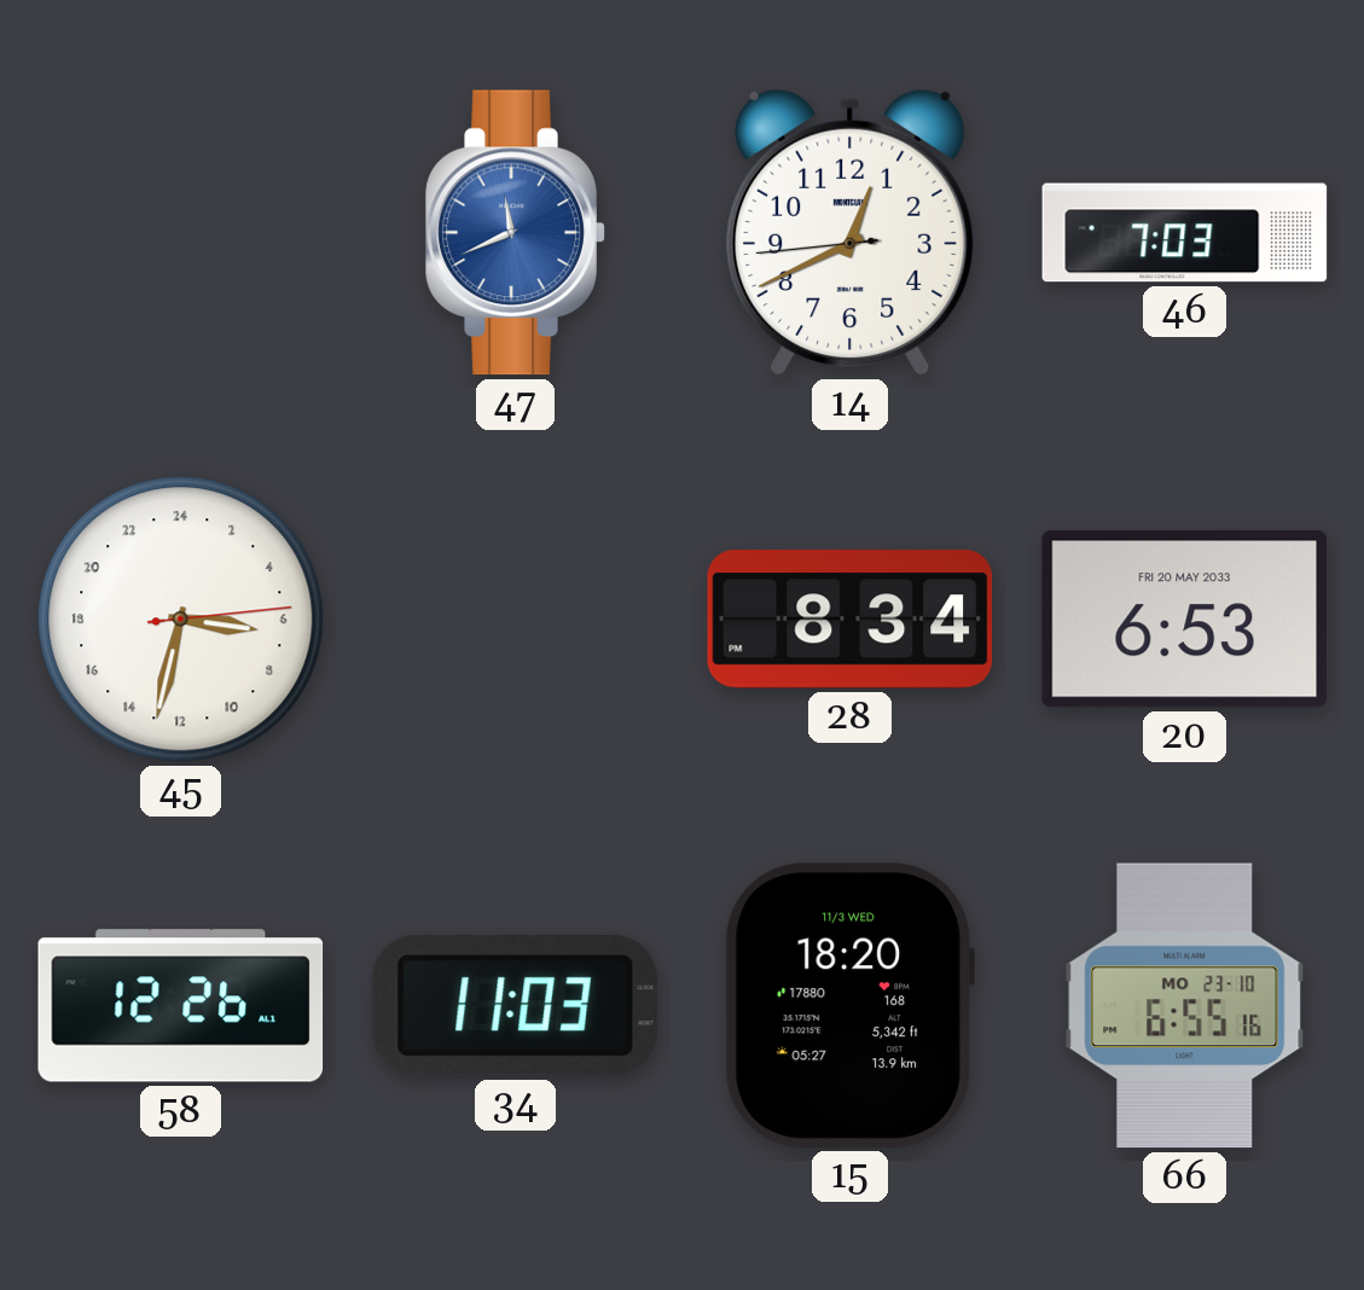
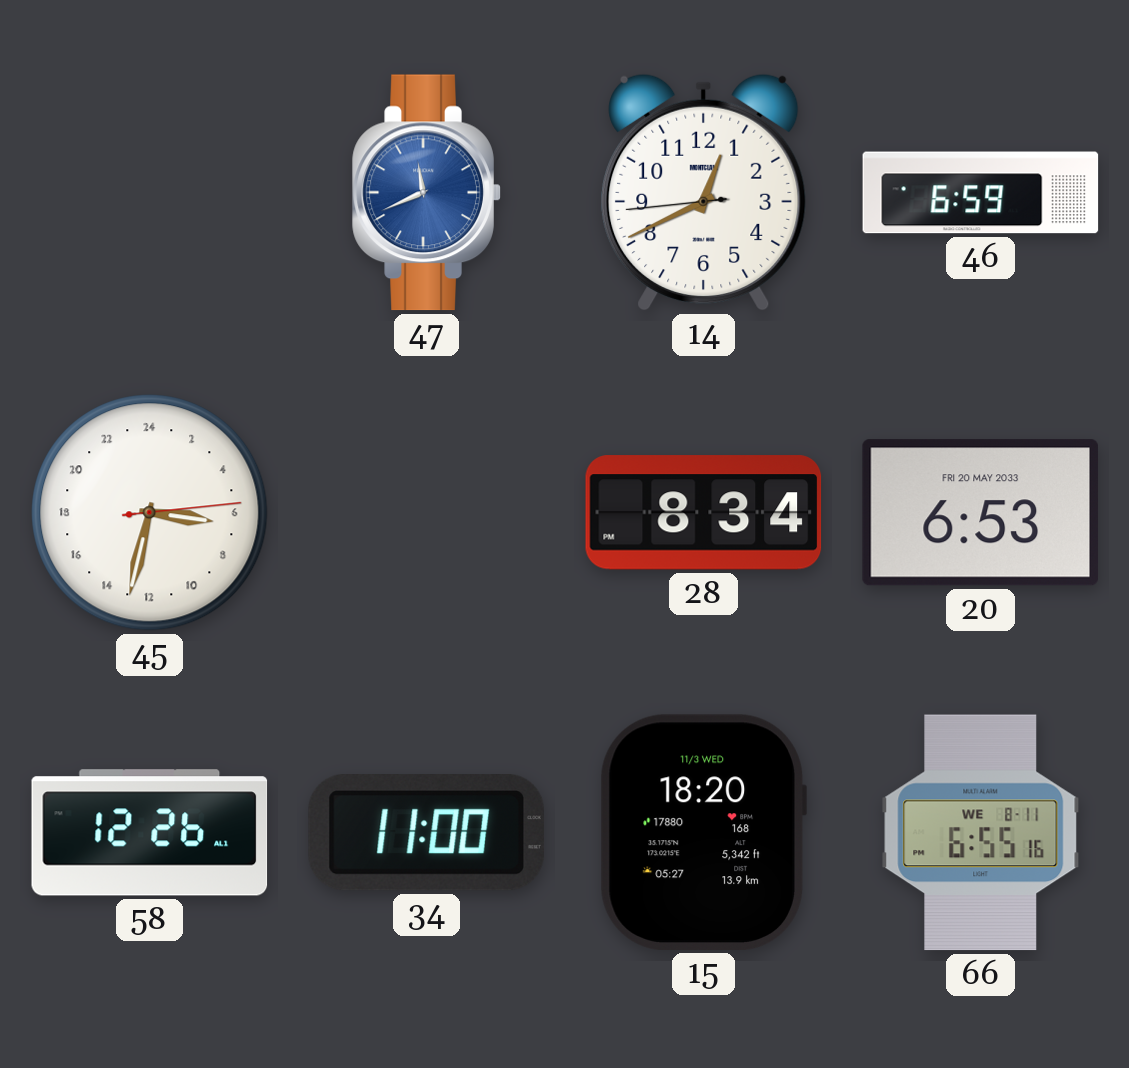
46: 7:03 -> 6:59 (981, 193)
34: 11:03 -> 11:00 (426, 833)
66 date: MO 23-10 -> WE 8-11 (981, 833)
